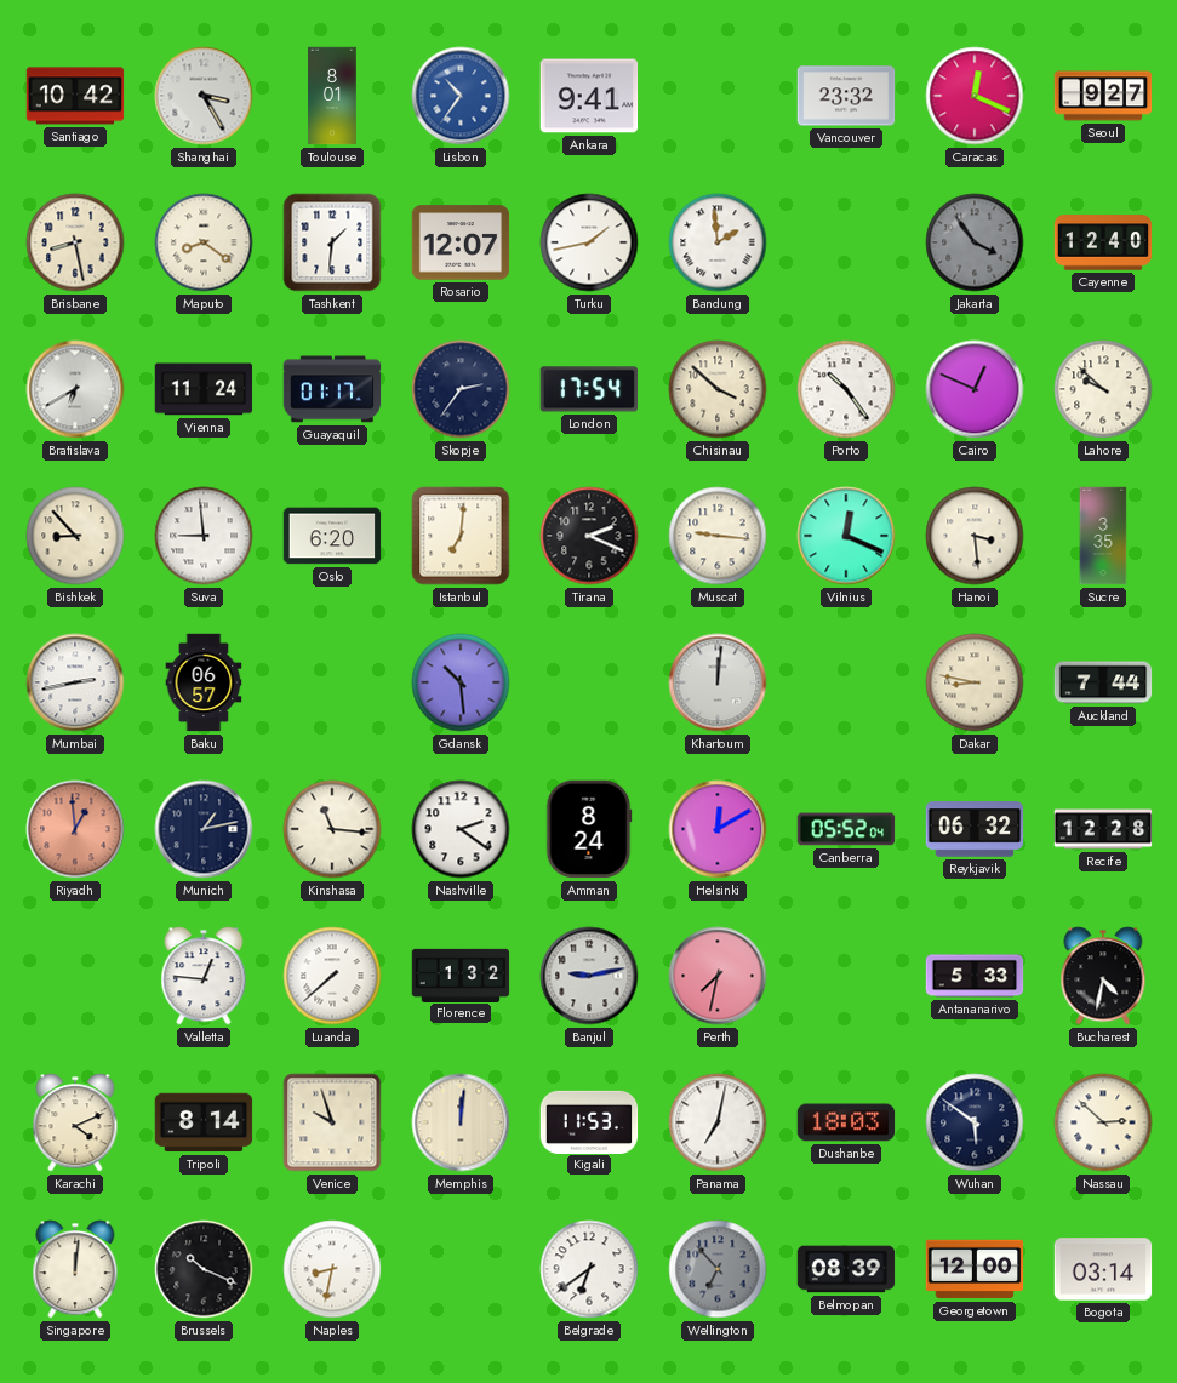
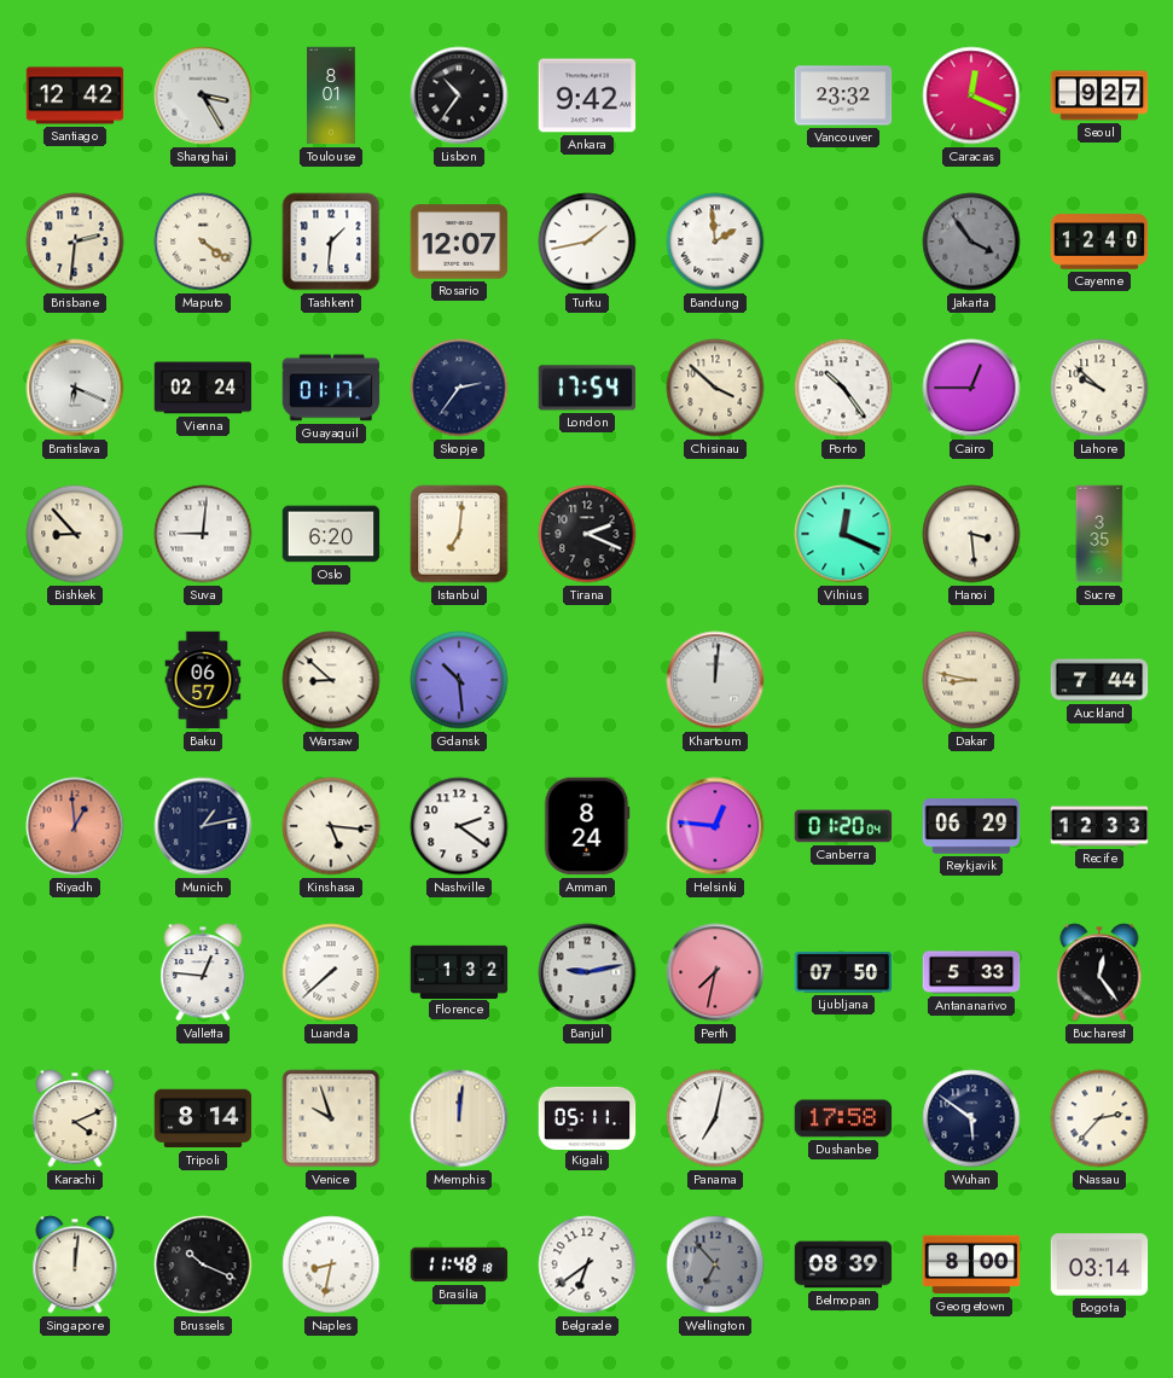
Santiago: 10:42 -> 12:42 (75, 95)
Lisbon dial: blue -> black (459, 95)
Ankara: 9:41 -> 9:42 (587, 95)
Brisbane: 8:28 -> 2:31 (75, 242)
Maputo: 8:21 -> 4:21 (203, 242)
Bratislava: 6:40 -> 6:19 (75, 388)
Vienna: 11:24 -> 02:24 (203, 388)
Cairo: 12:49 -> 12:45 (971, 388)
Suva: 8:59 -> 9:01 (203, 534)
Muscat: 9:16 -> none (718, 536)
Mumbai: 2:43 -> none (75, 682)
Warsaw: none -> 8:52 (331, 680)
Kinshasa: 11:16 -> 5:16 (331, 826)
Helsinki: 12:10 -> 12:46 (715, 826)
Canberra: 05:52 -> 01:20 (843, 826)
Reykjavik: 06:32 -> 06:29 (971, 826)
Recife: 12:28 -> 12:33 (1099, 826)
Ljubljana: none -> 07:50 (843, 972)
Bucharest: 4:32 -> 12:24 (1099, 972)
Kigali: 11:53 -> 05:11 (587, 1117)
Dushanbe: 18:03 -> 17:58 (843, 1118)
Nassau: 2:52 -> 2:37 (1099, 1118)
Brasilia: none -> 11:48 (459, 1264)
Georgetown: 12:00 -> 8:00 (971, 1264)
